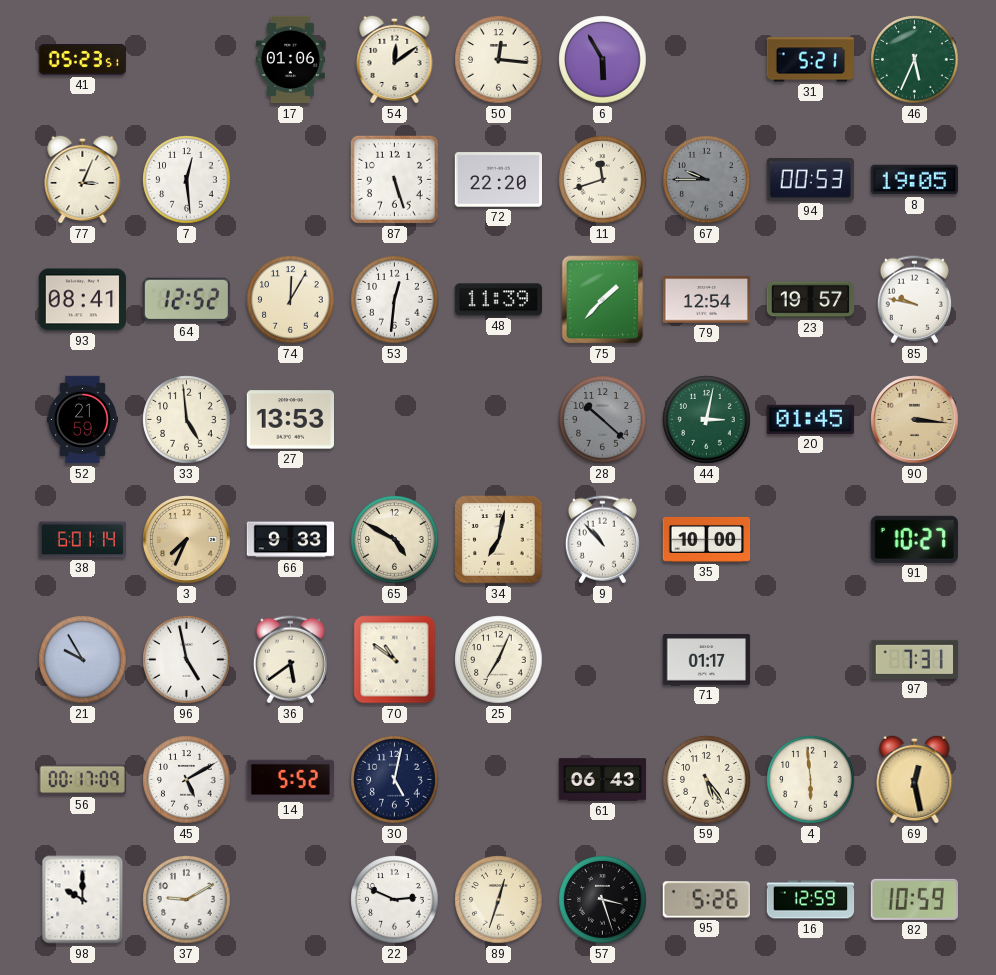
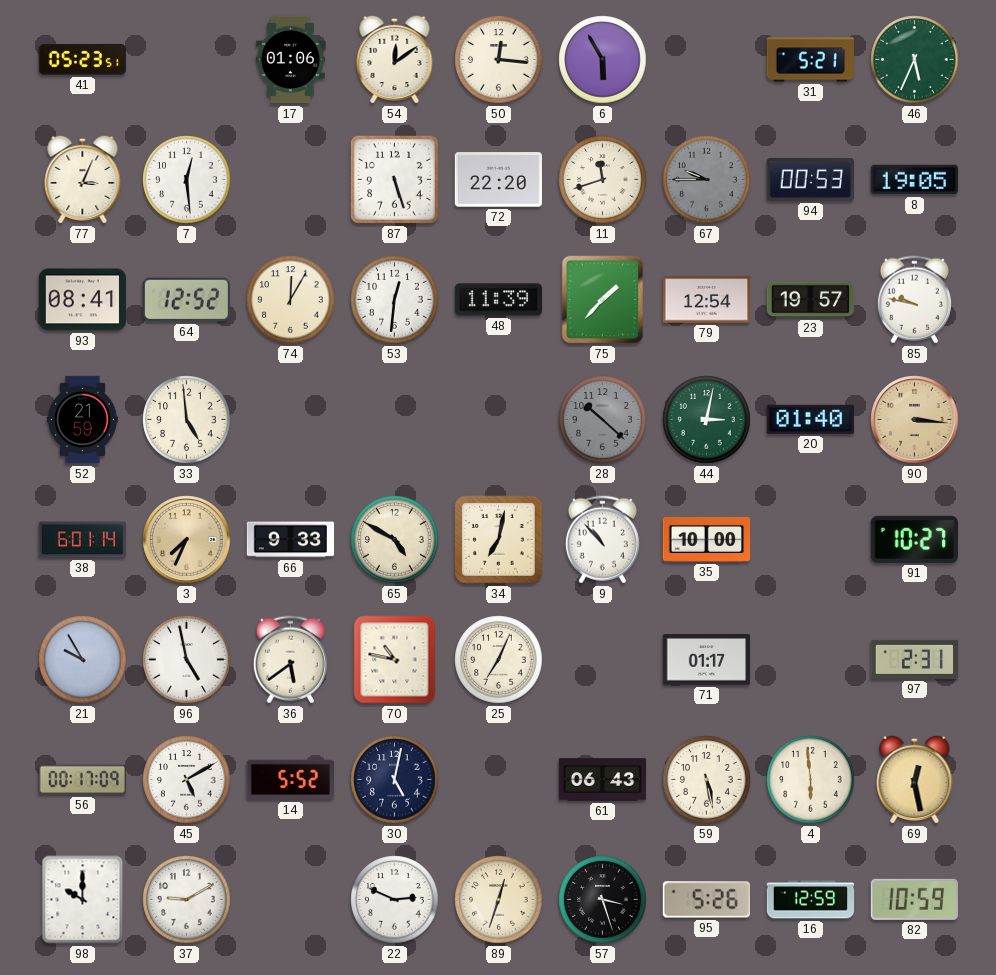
27: 13:53 -> none (291, 420)
20: 01:45 -> 01:40 (810, 419)
70: 10:51 -> 10:47 (395, 660)
97: 7:31 -> 2:31 (915, 659)
59: 5:24 -> 5:28 (707, 780)
